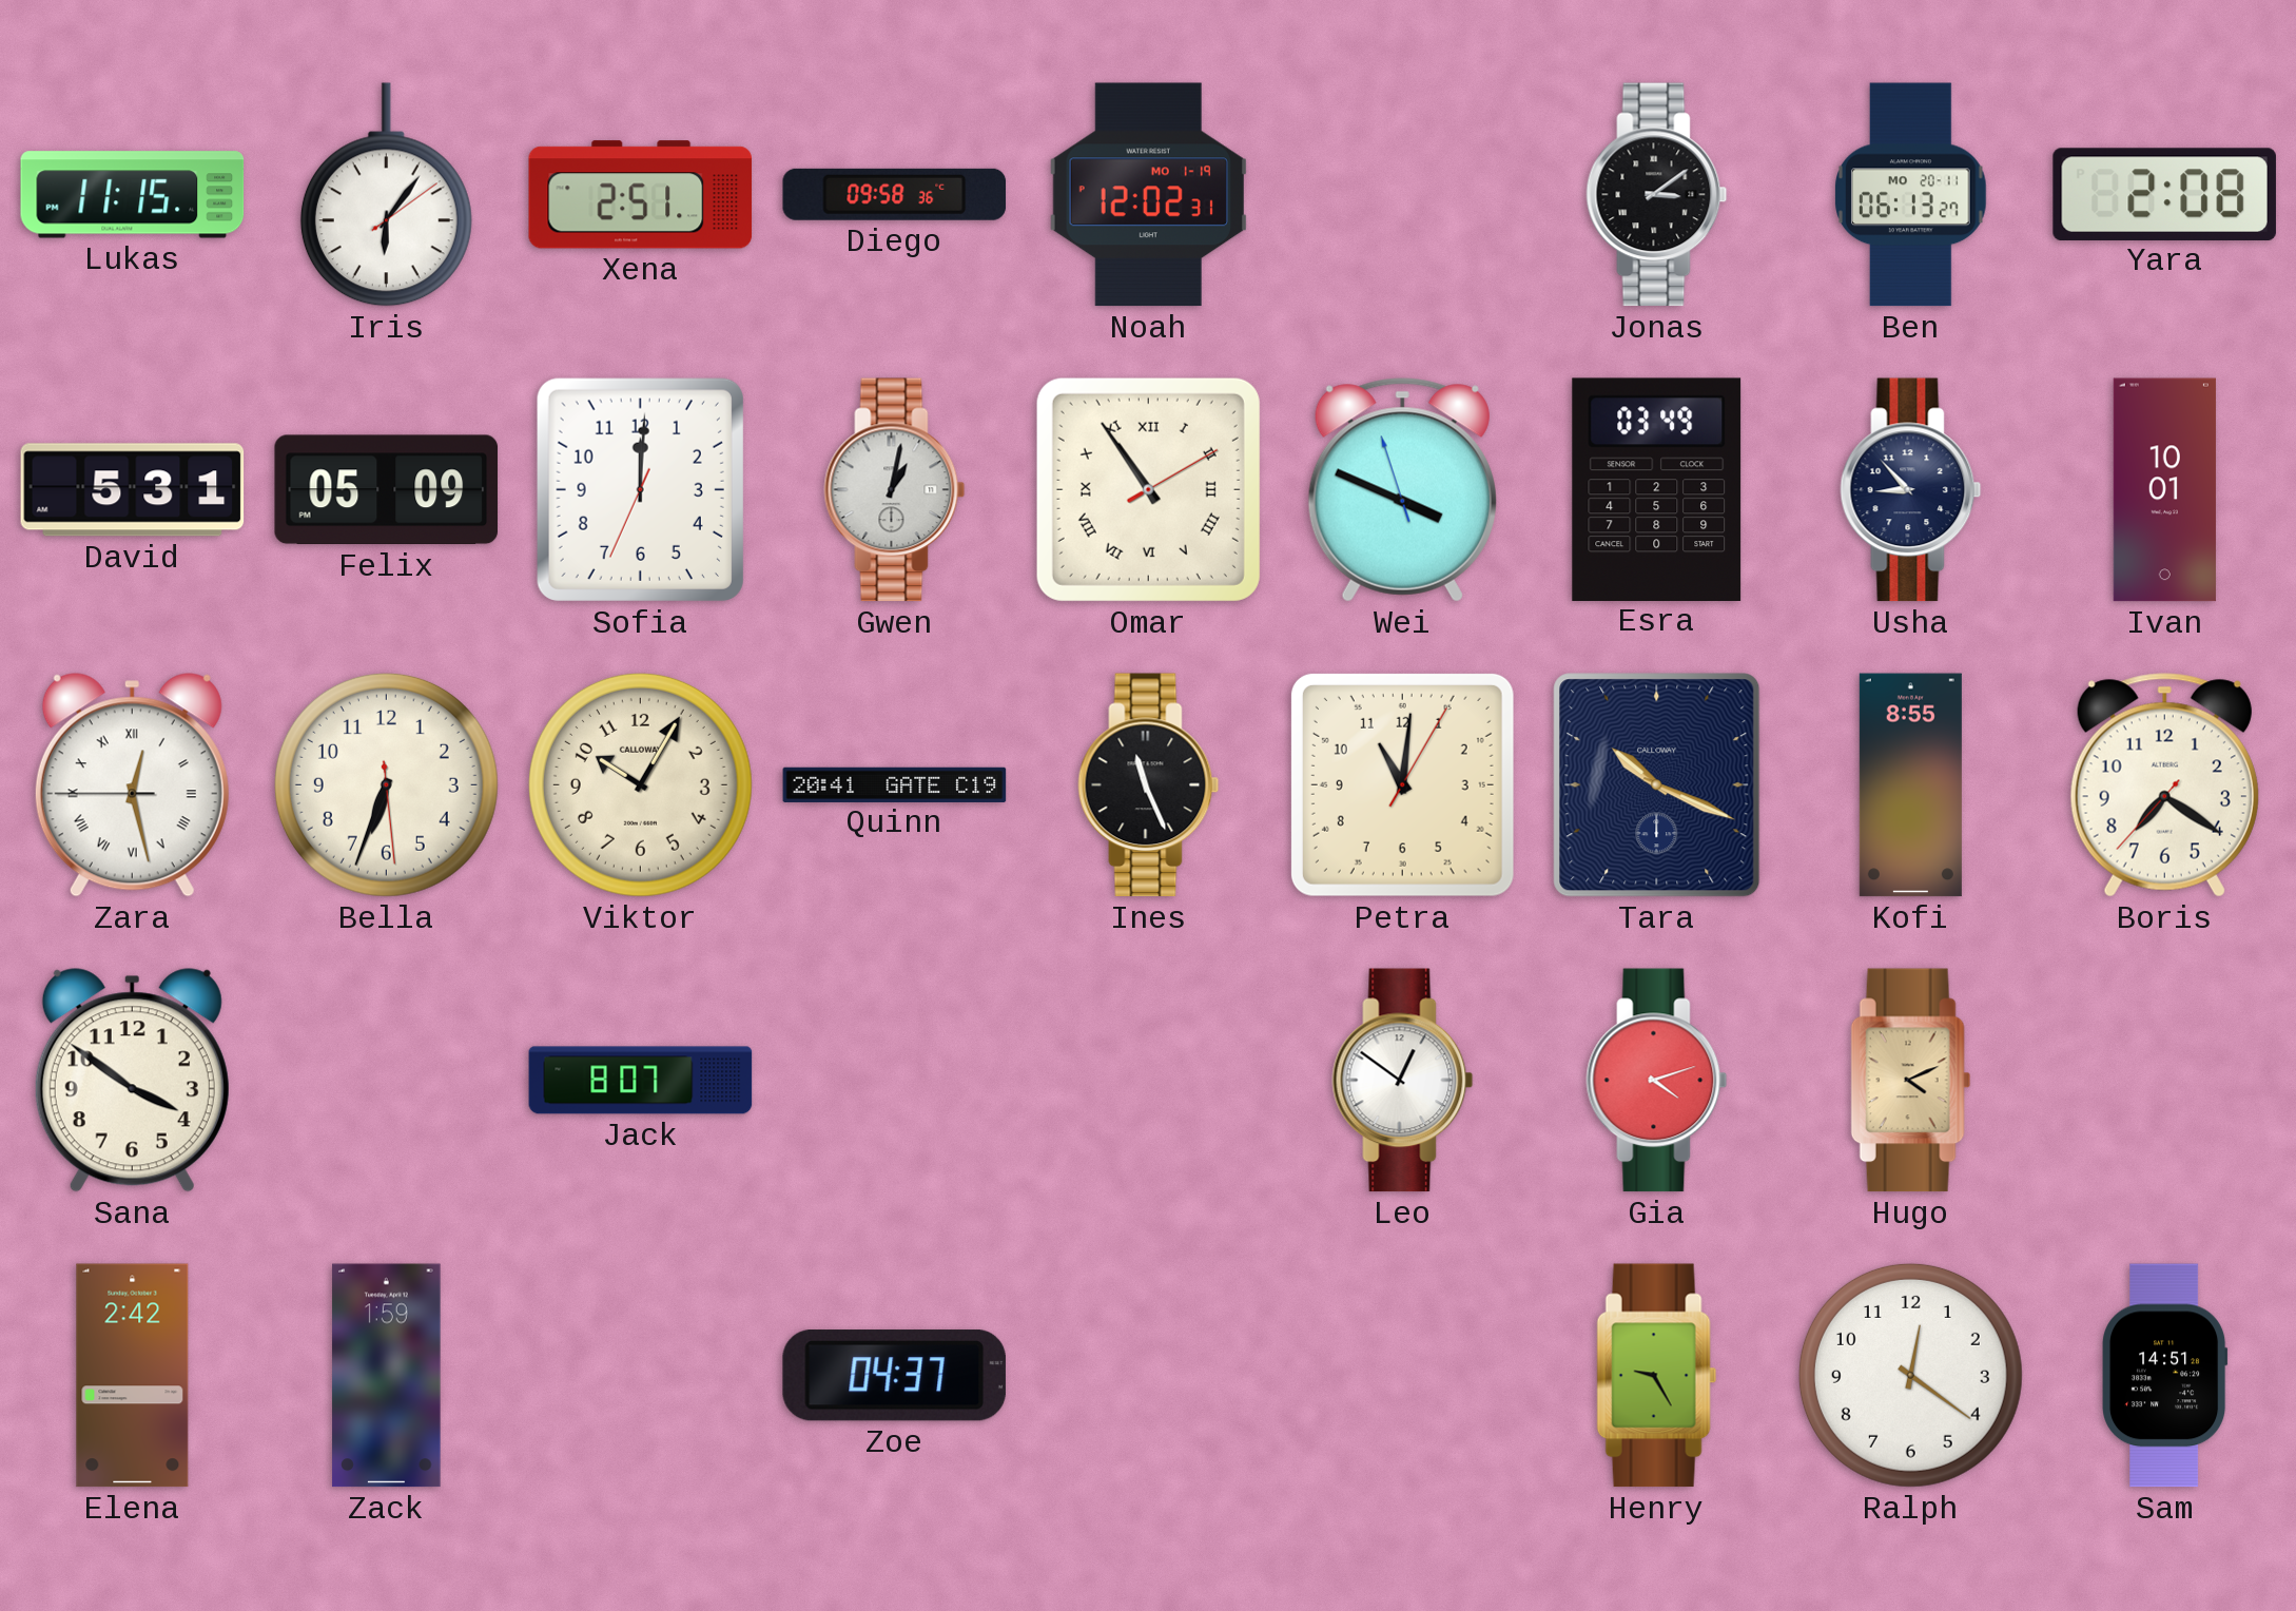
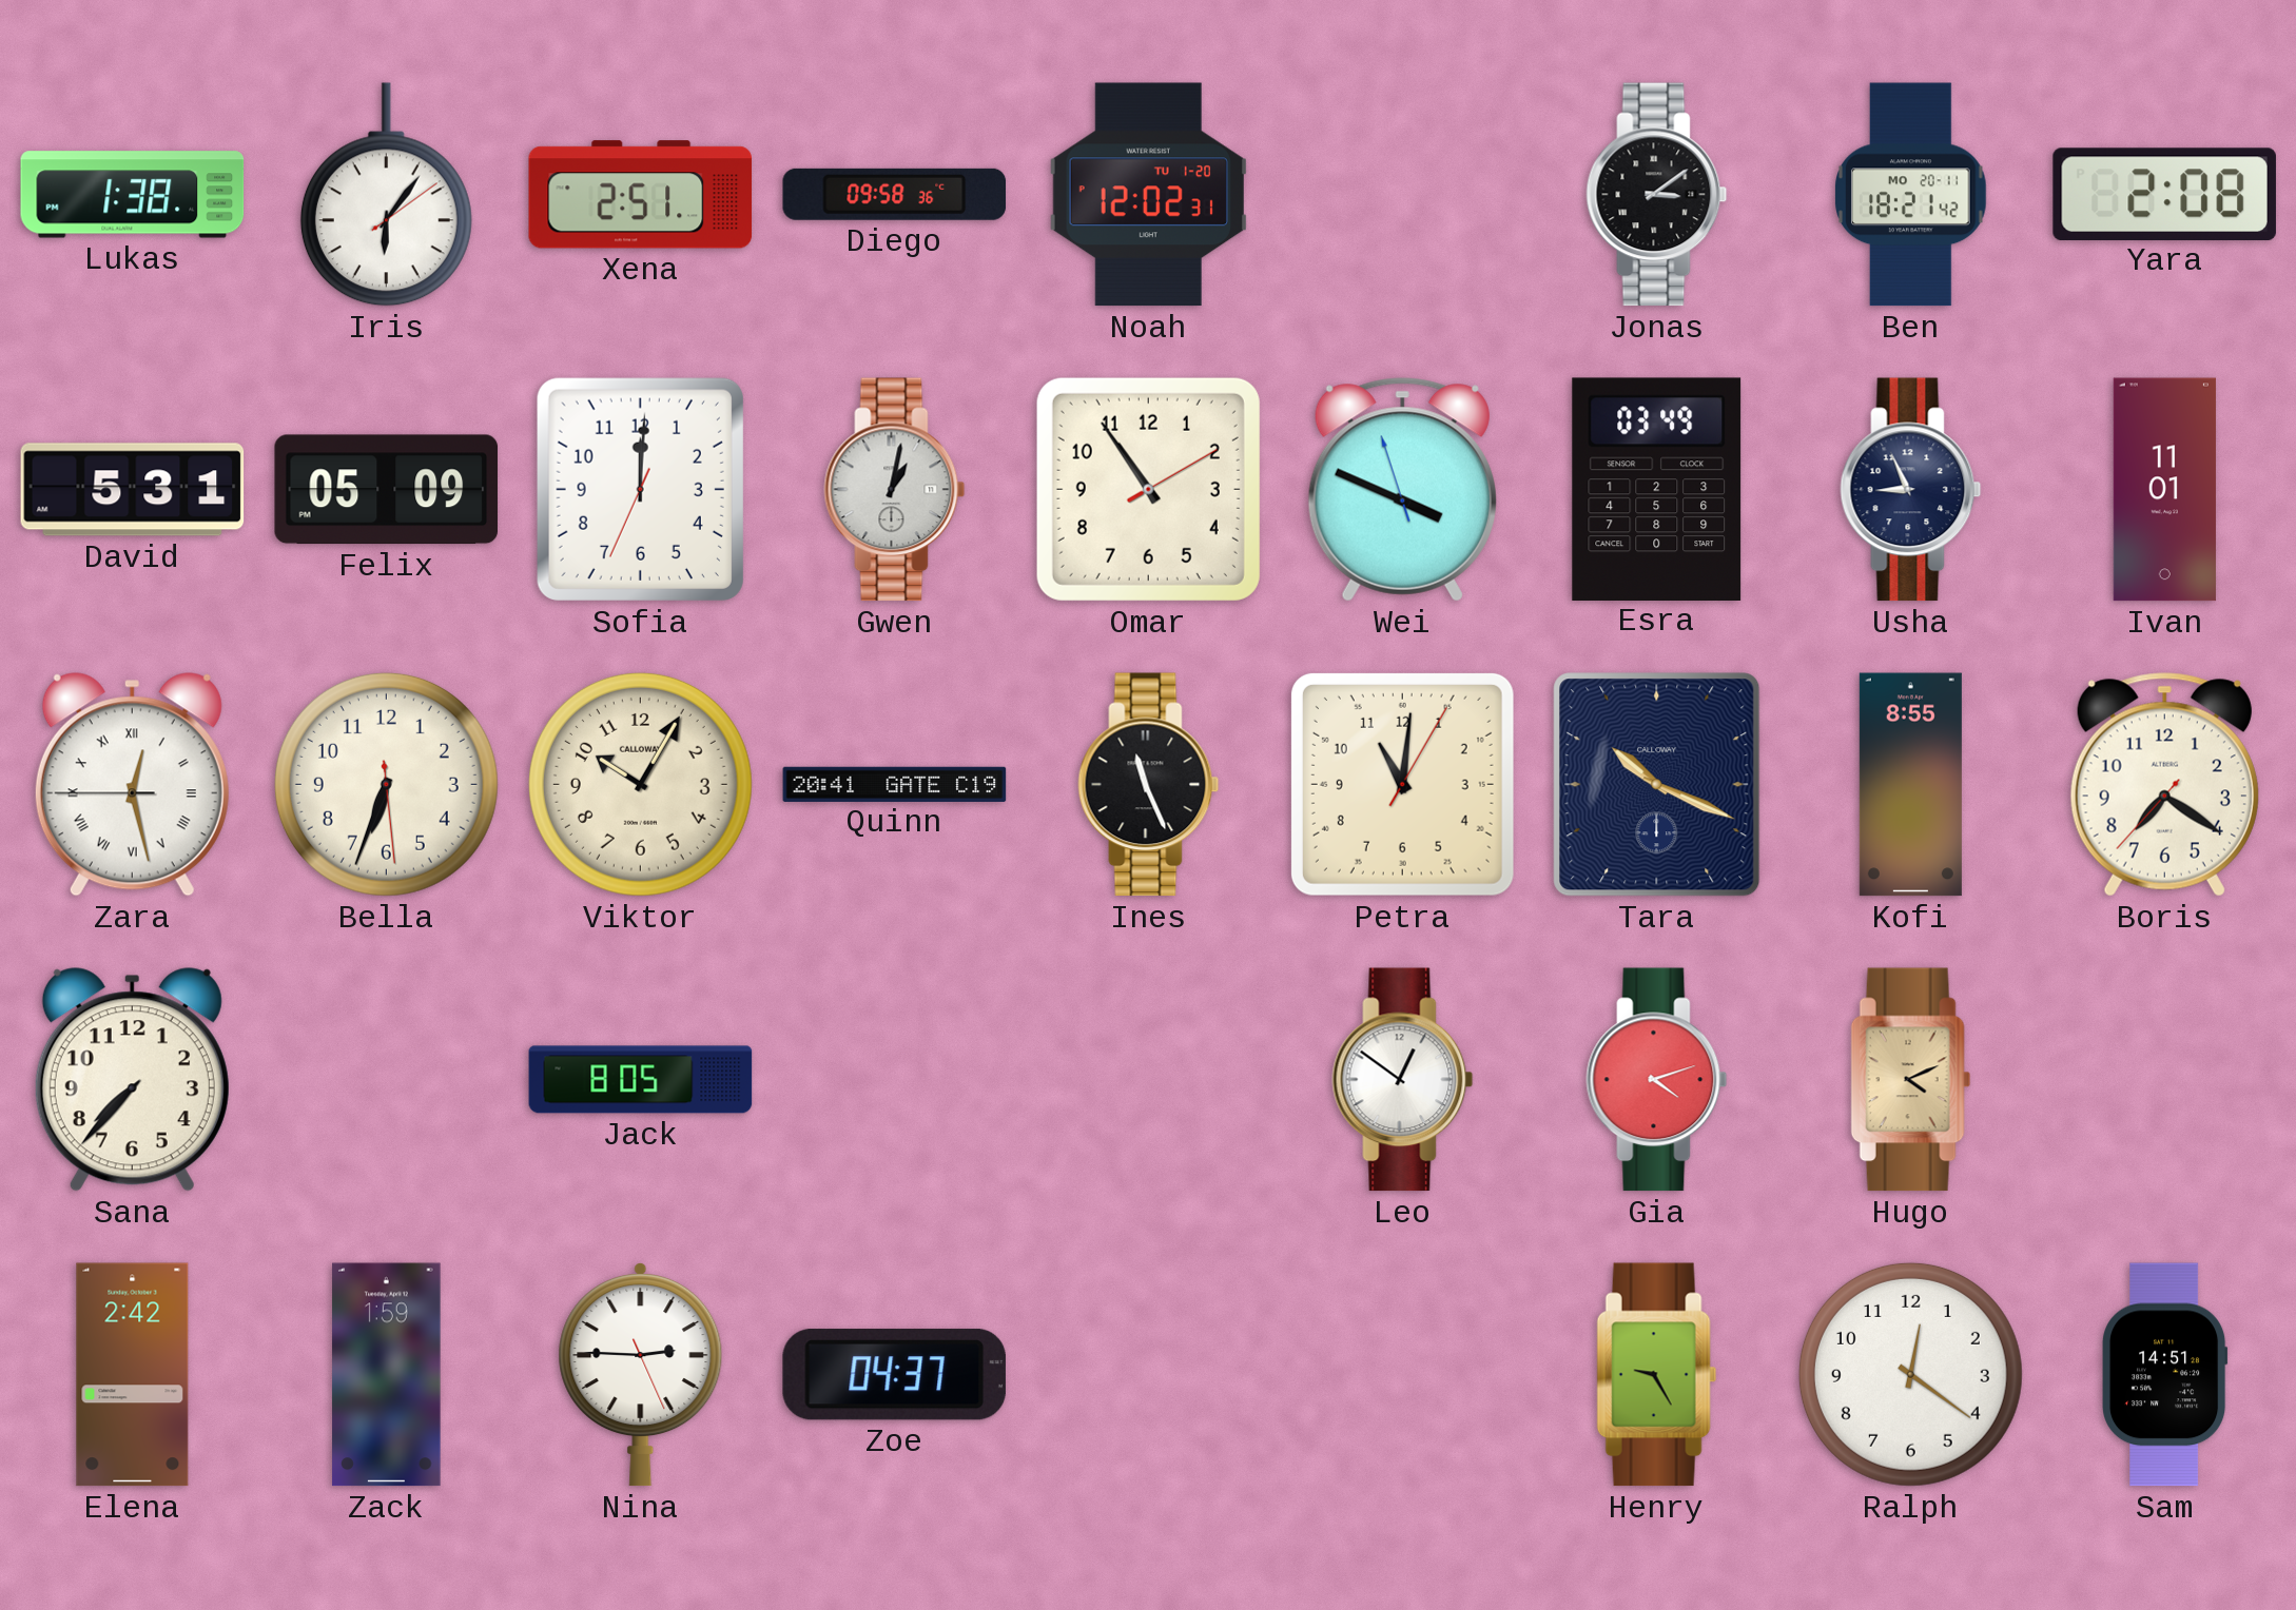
Lukas: 11:15 -> 1:38 (133, 195)
Noah date: MO 1-19 -> TU 1-20 (1148, 195)
Ben: 06:13 -> 18:21 (1911, 195)
Omar numerals: Roman -> Arabic (1148, 489)
Usha: 8:53 -> 8:56 (1911, 490)
Ivan: 10:01 -> 11:01 (2164, 490)
Sana: 3:51 -> 7:37 (132, 1080)
Jack: 8:07 -> 8:05 (641, 1080)
Nina: none -> 2:45 (641, 1375)
